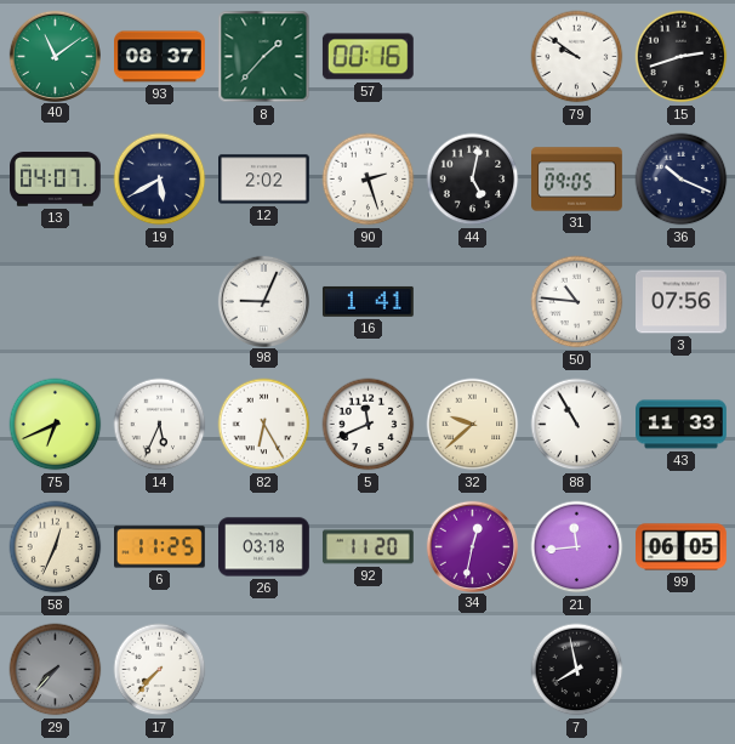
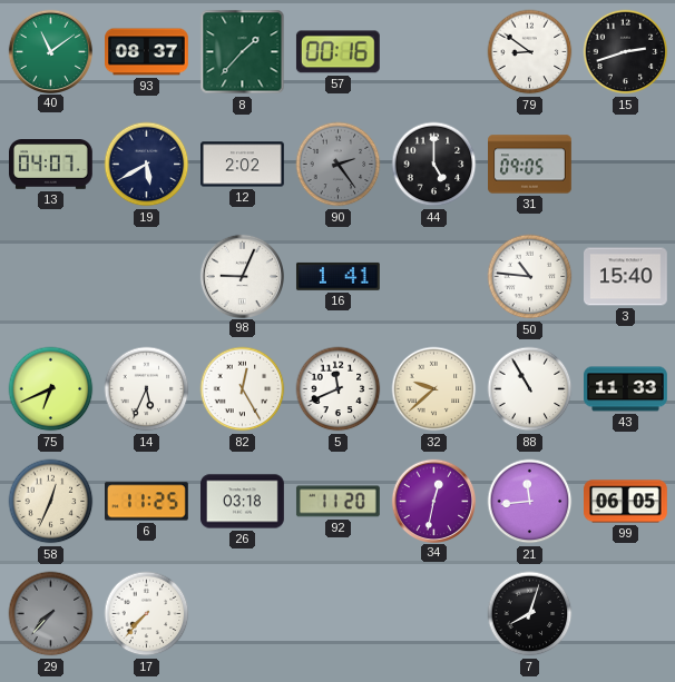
79: 9:51 -> 8:51 (530, 52)
90: 2:27 -> 2:24 (339, 165)
90 dial: white -> grey (339, 165)
44: 5:02 -> 5:00 (434, 165)
36: 10:19 -> none (682, 180)
3: 07:56 -> 15:40 (626, 277)
82: 6:25 -> 12:25 (243, 389)
7: 7:58 -> 8:03 (530, 614)
